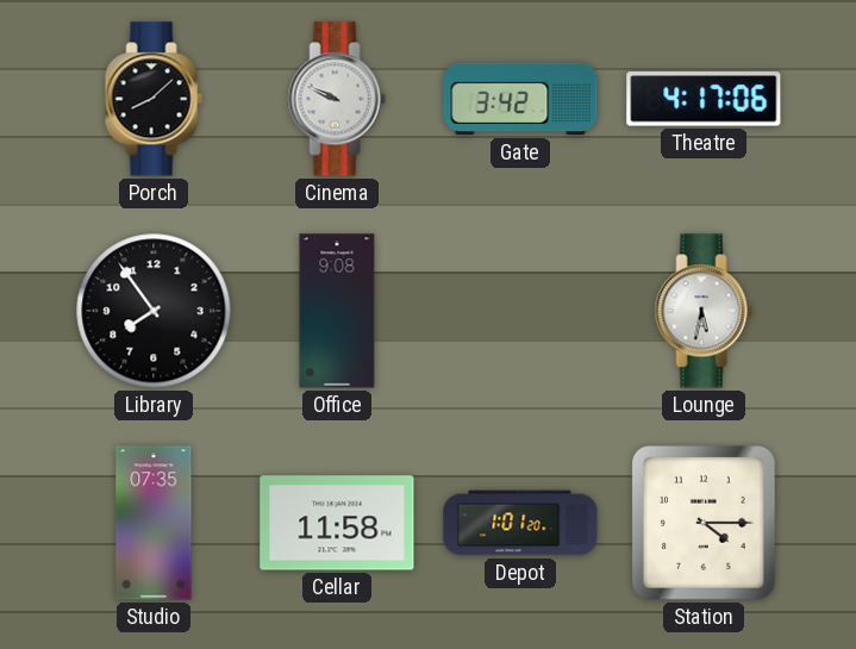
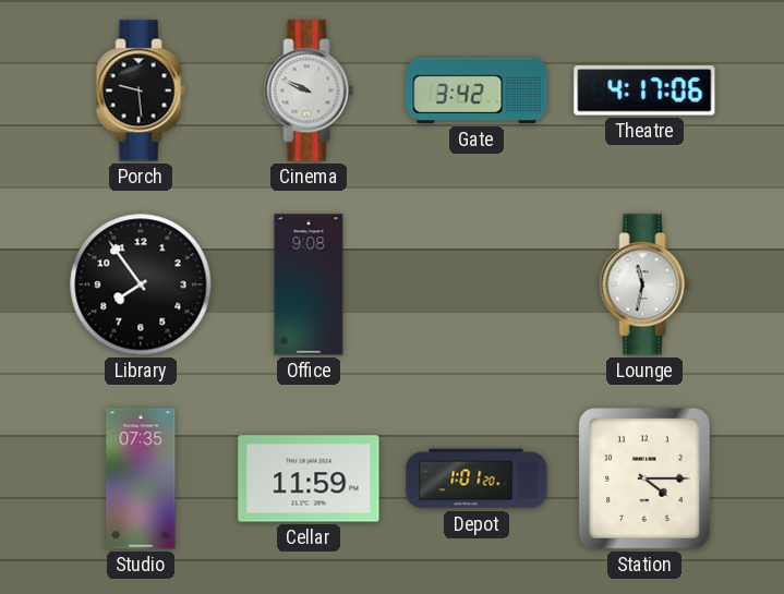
Porch: 8:08 -> 9:29 (141, 90)
Lounge: 5:32 -> 11:32 (644, 284)
Cellar: 11:58 -> 11:59 (309, 478)
